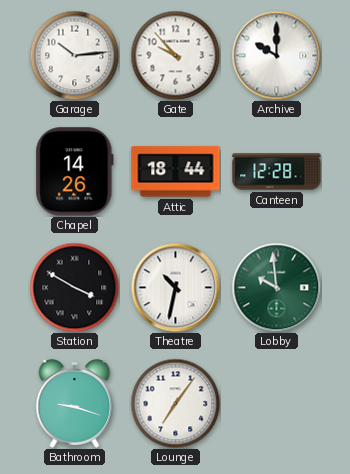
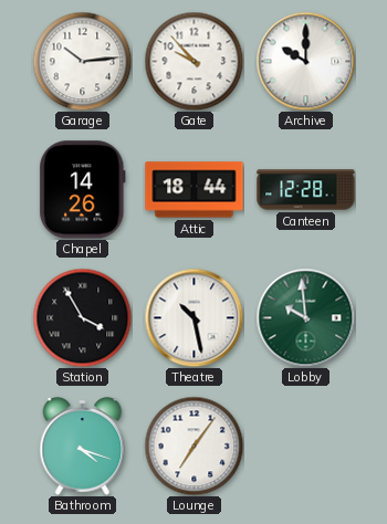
Station: 3:50 -> 3:55 (82, 317)
Theatre: 10:32 -> 10:28 (193, 317)
Bathroom: 9:18 -> 4:18 (83, 447)
